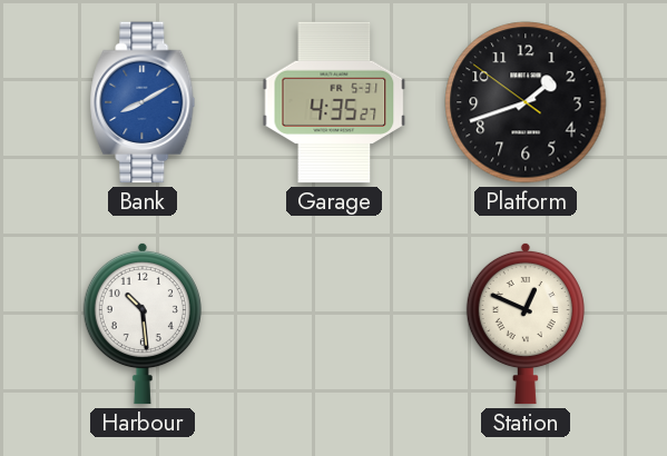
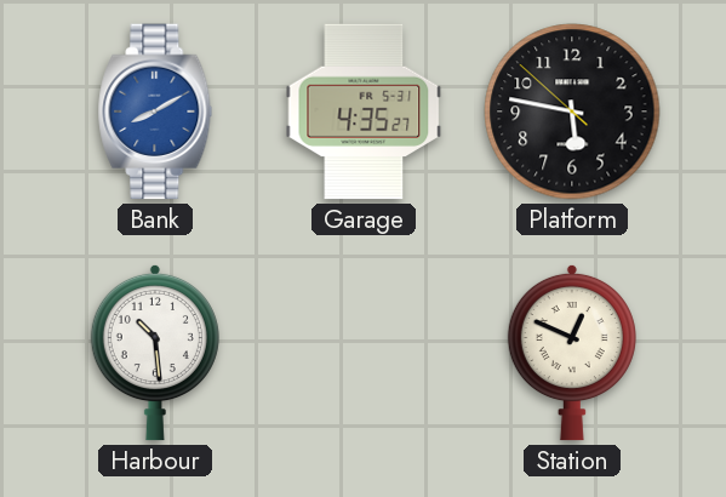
Platform: 1:41 -> 5:46 (572, 112)
